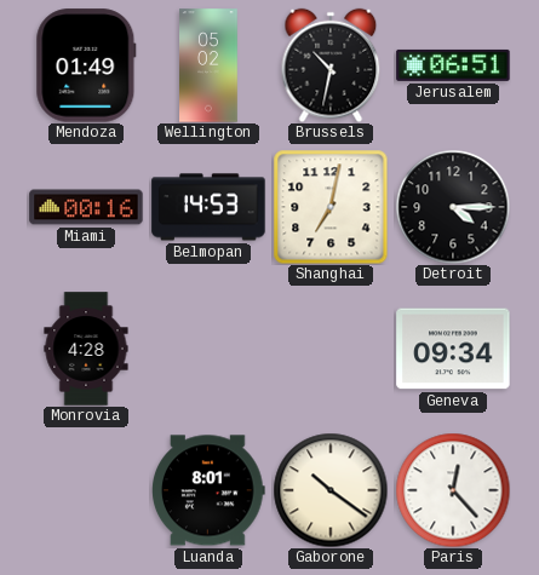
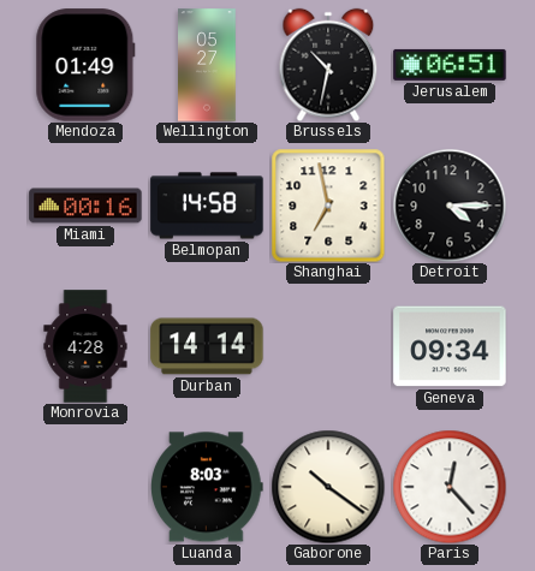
Wellington: 05:02 -> 05:27 (207, 65)
Belmopan: 14:53 -> 14:58 (207, 206)
Shanghai: 7:02 -> 6:58 (328, 206)
Durban: none -> 14:14 (207, 346)
Luanda: 8:01 -> 8:03 (208, 487)
